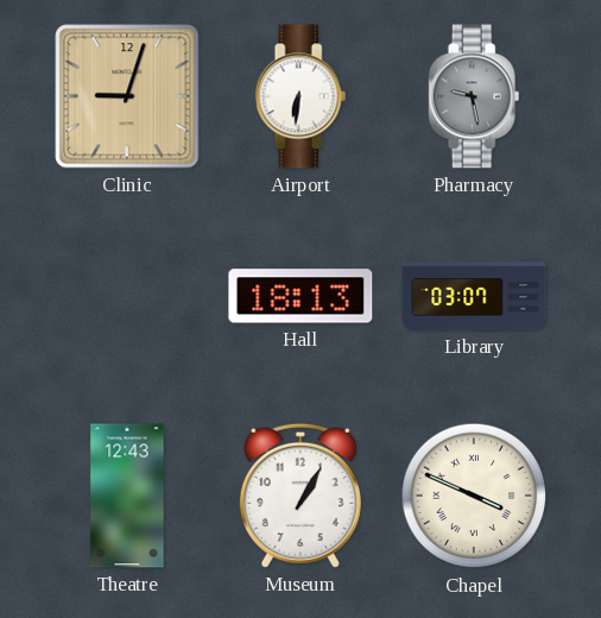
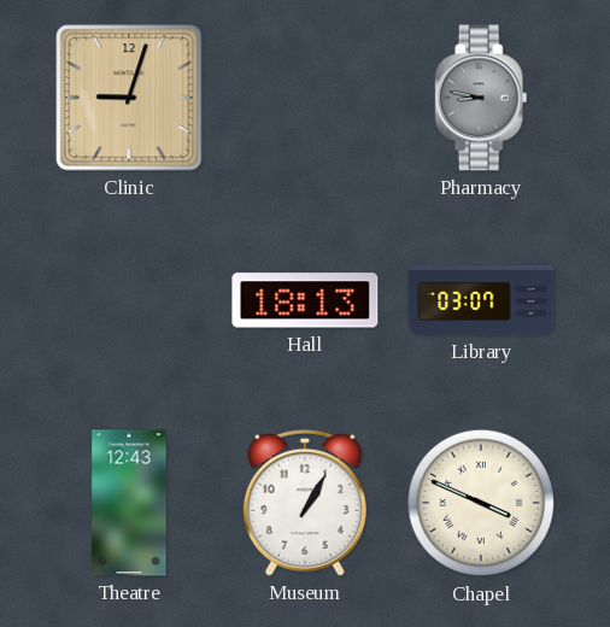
Airport: 6:31 -> none (300, 96)
Pharmacy: 9:28 -> 8:47 (481, 98)
